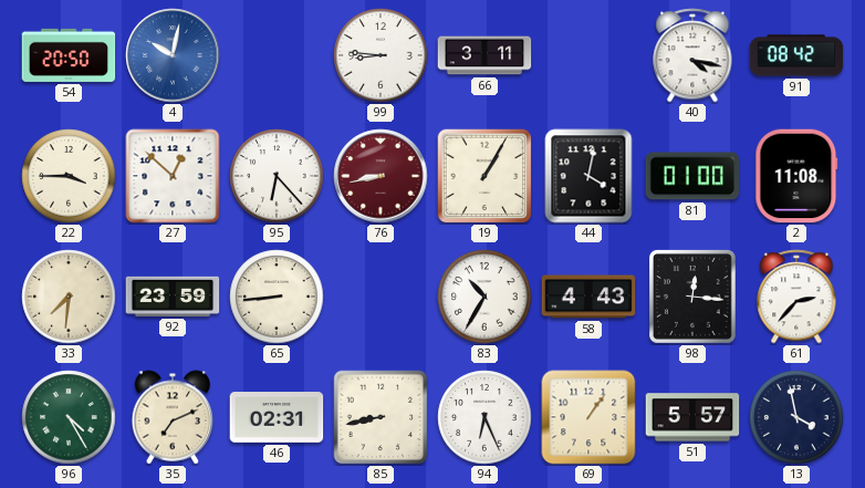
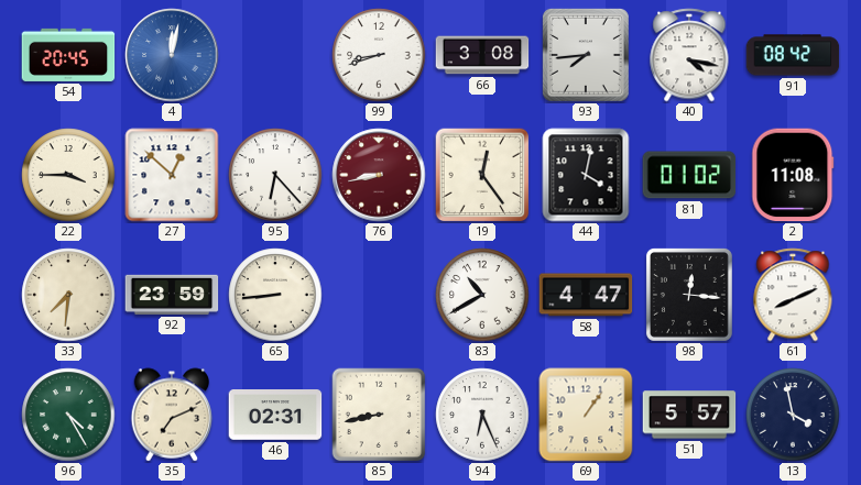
54: 20:50 -> 20:45 (68, 55)
4: 10:02 -> 12:02 (172, 55)
99: 8:46 -> 8:42 (379, 55)
66: 3:11 -> 3:08 (482, 55)
93: none -> 7:44 (586, 55)
19: 1:05 -> 12:24 (482, 175)
81: 01:00 -> 01:02 (689, 175)
83: 10:35 -> 10:40 (482, 295)
58: 4:43 -> 4:47 (586, 295)
61: 2:37 -> 8:11 (793, 295)
